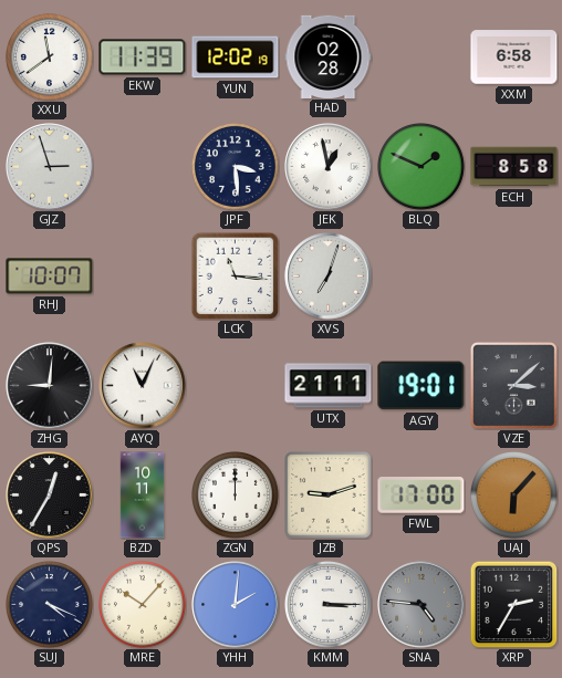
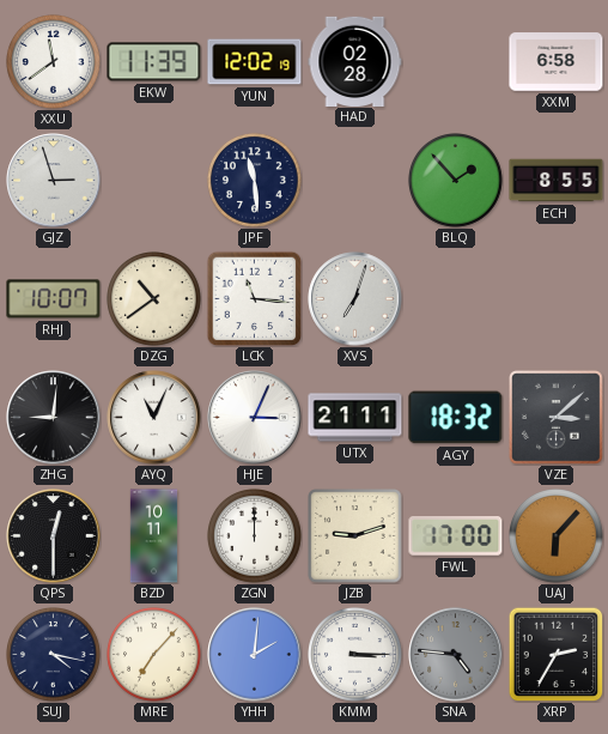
JPF: 3:29 -> 11:29 (255, 181)
JEK: 12:58 -> none (329, 167)
BLQ: 1:49 -> 1:53 (456, 181)
ECH: 8:58 -> 8:55 (557, 181)
DZG: none -> 10:39 (154, 299)
HJE: none -> 3:04 (255, 418)
AGY: 19:01 -> 18:32 (456, 418)
QPS: 12:35 -> 12:30 (54, 536)
SUJ: 4:19 -> 4:17 (54, 655)
MRE: 10:07 -> 7:07 (154, 655)
